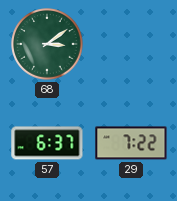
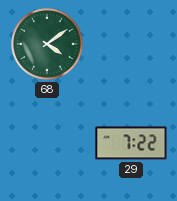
68: 3:09 -> 4:09 (47, 44)
57: 6:37 -> none (47, 143)
